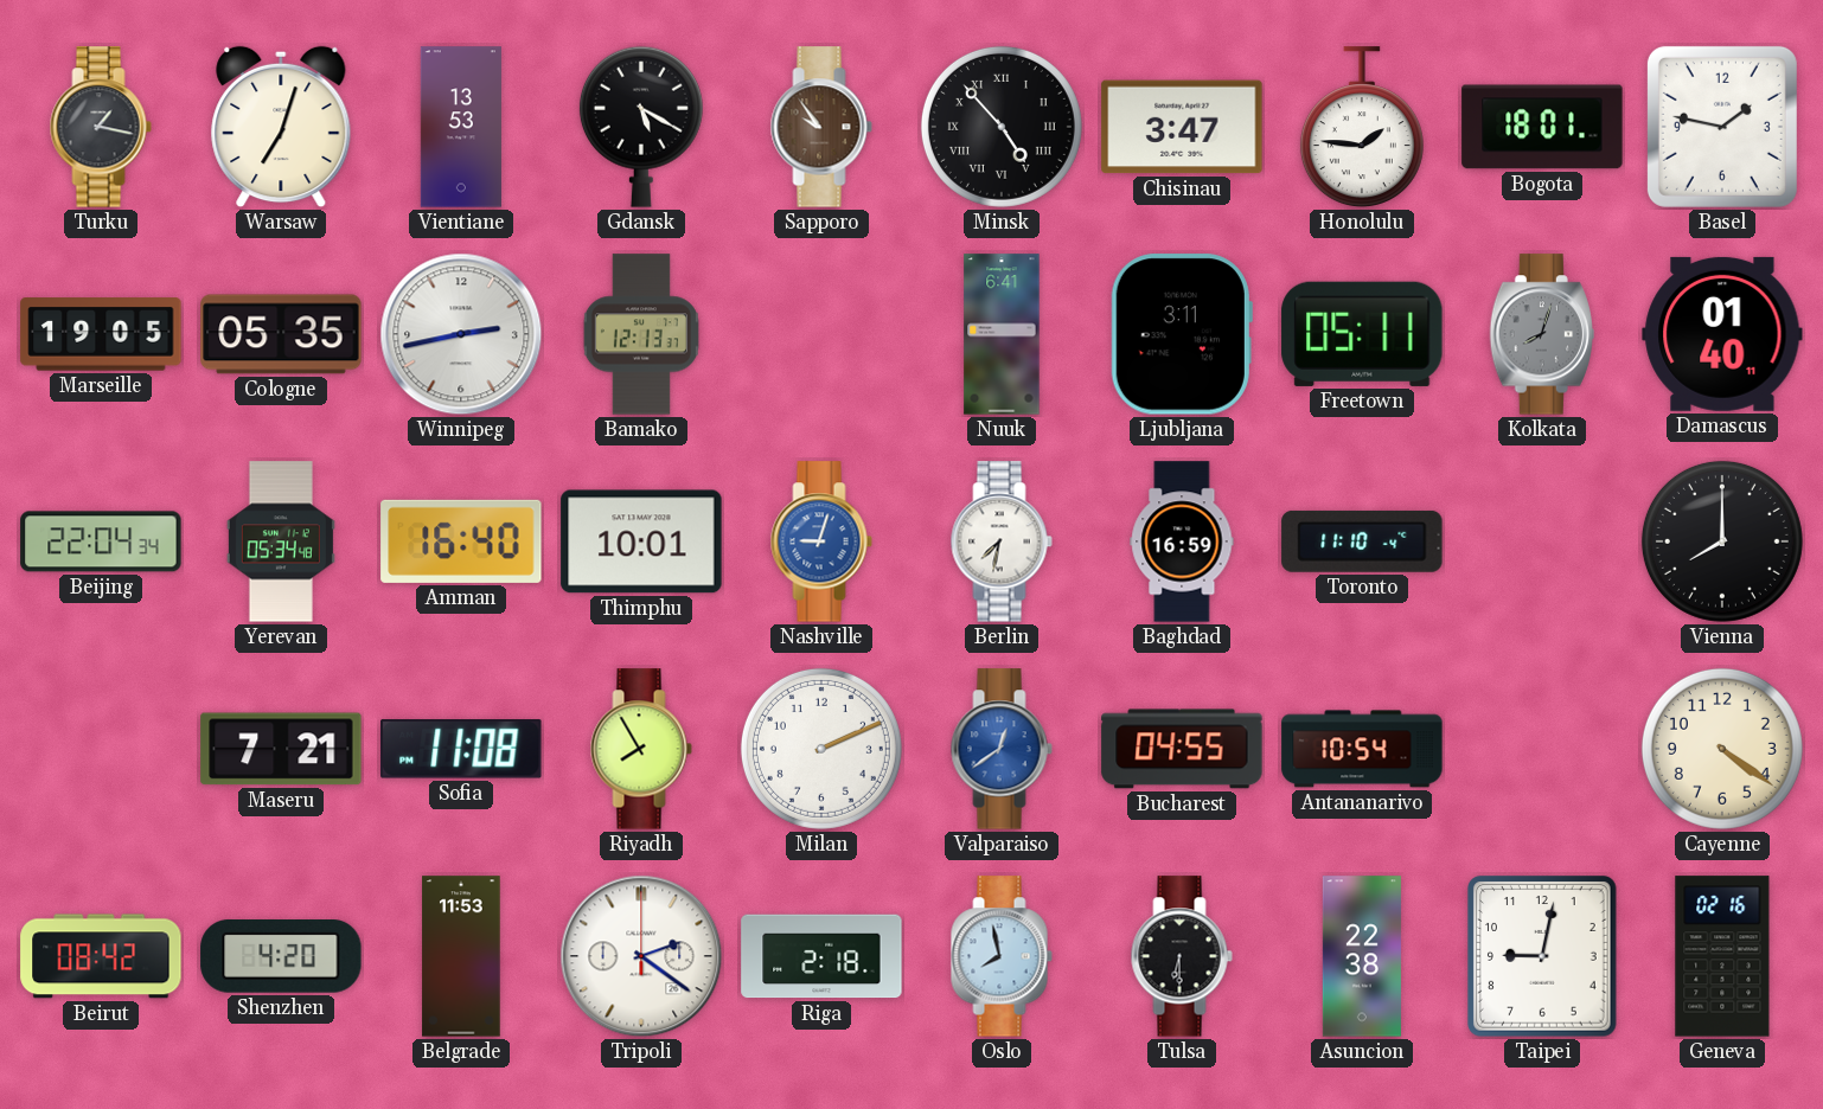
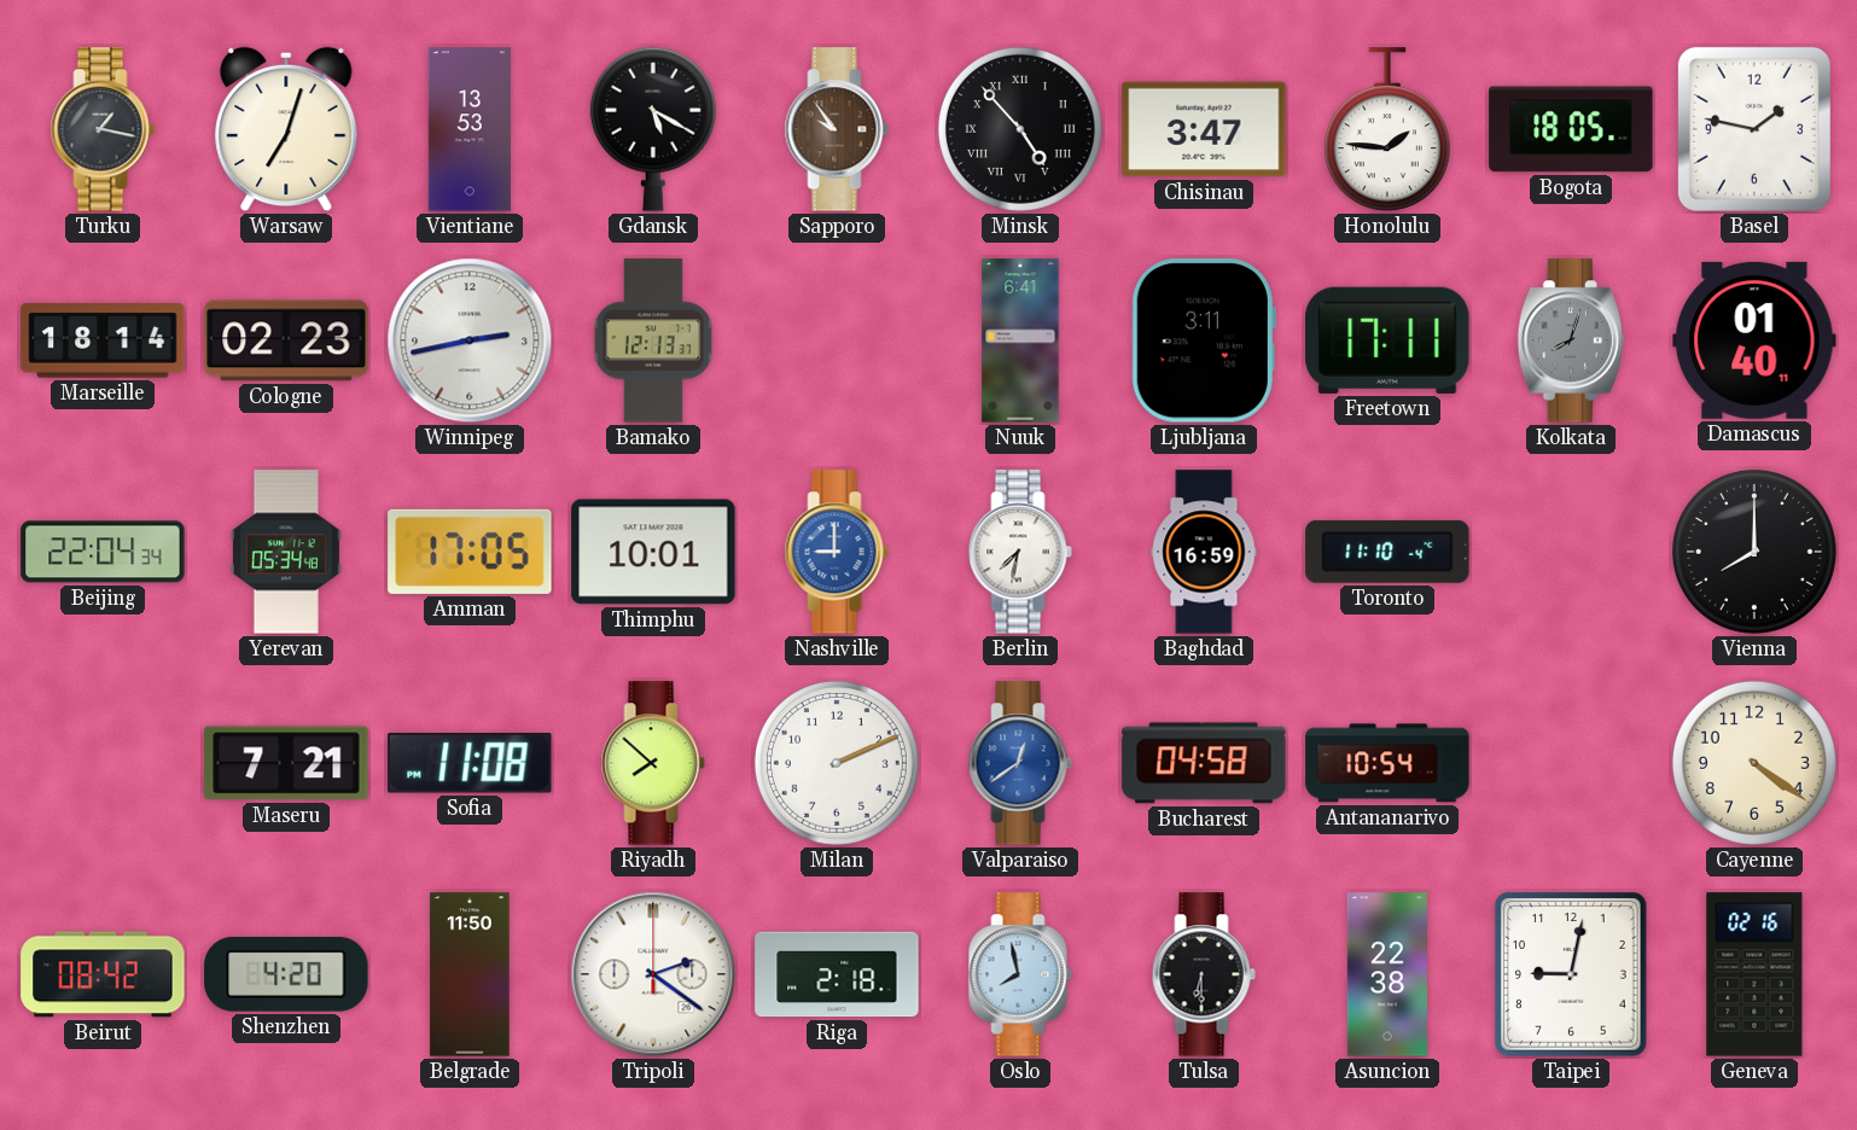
Bogota: 18:01 -> 18:05 (1571, 129)
Marseille: 19:05 -> 18:14 (103, 340)
Cologne: 05:35 -> 02:23 (286, 340)
Freetown: 05:11 -> 17:11 (1387, 340)
Amman: 16:40 -> 17:05 (470, 552)
Nashville: 9:03 -> 9:00 (837, 552)
Riyadh: 7:55 -> 7:52 (653, 763)
Bucharest: 04:55 -> 04:58 (1204, 763)
Belgrade: 11:53 -> 11:50 (470, 974)
